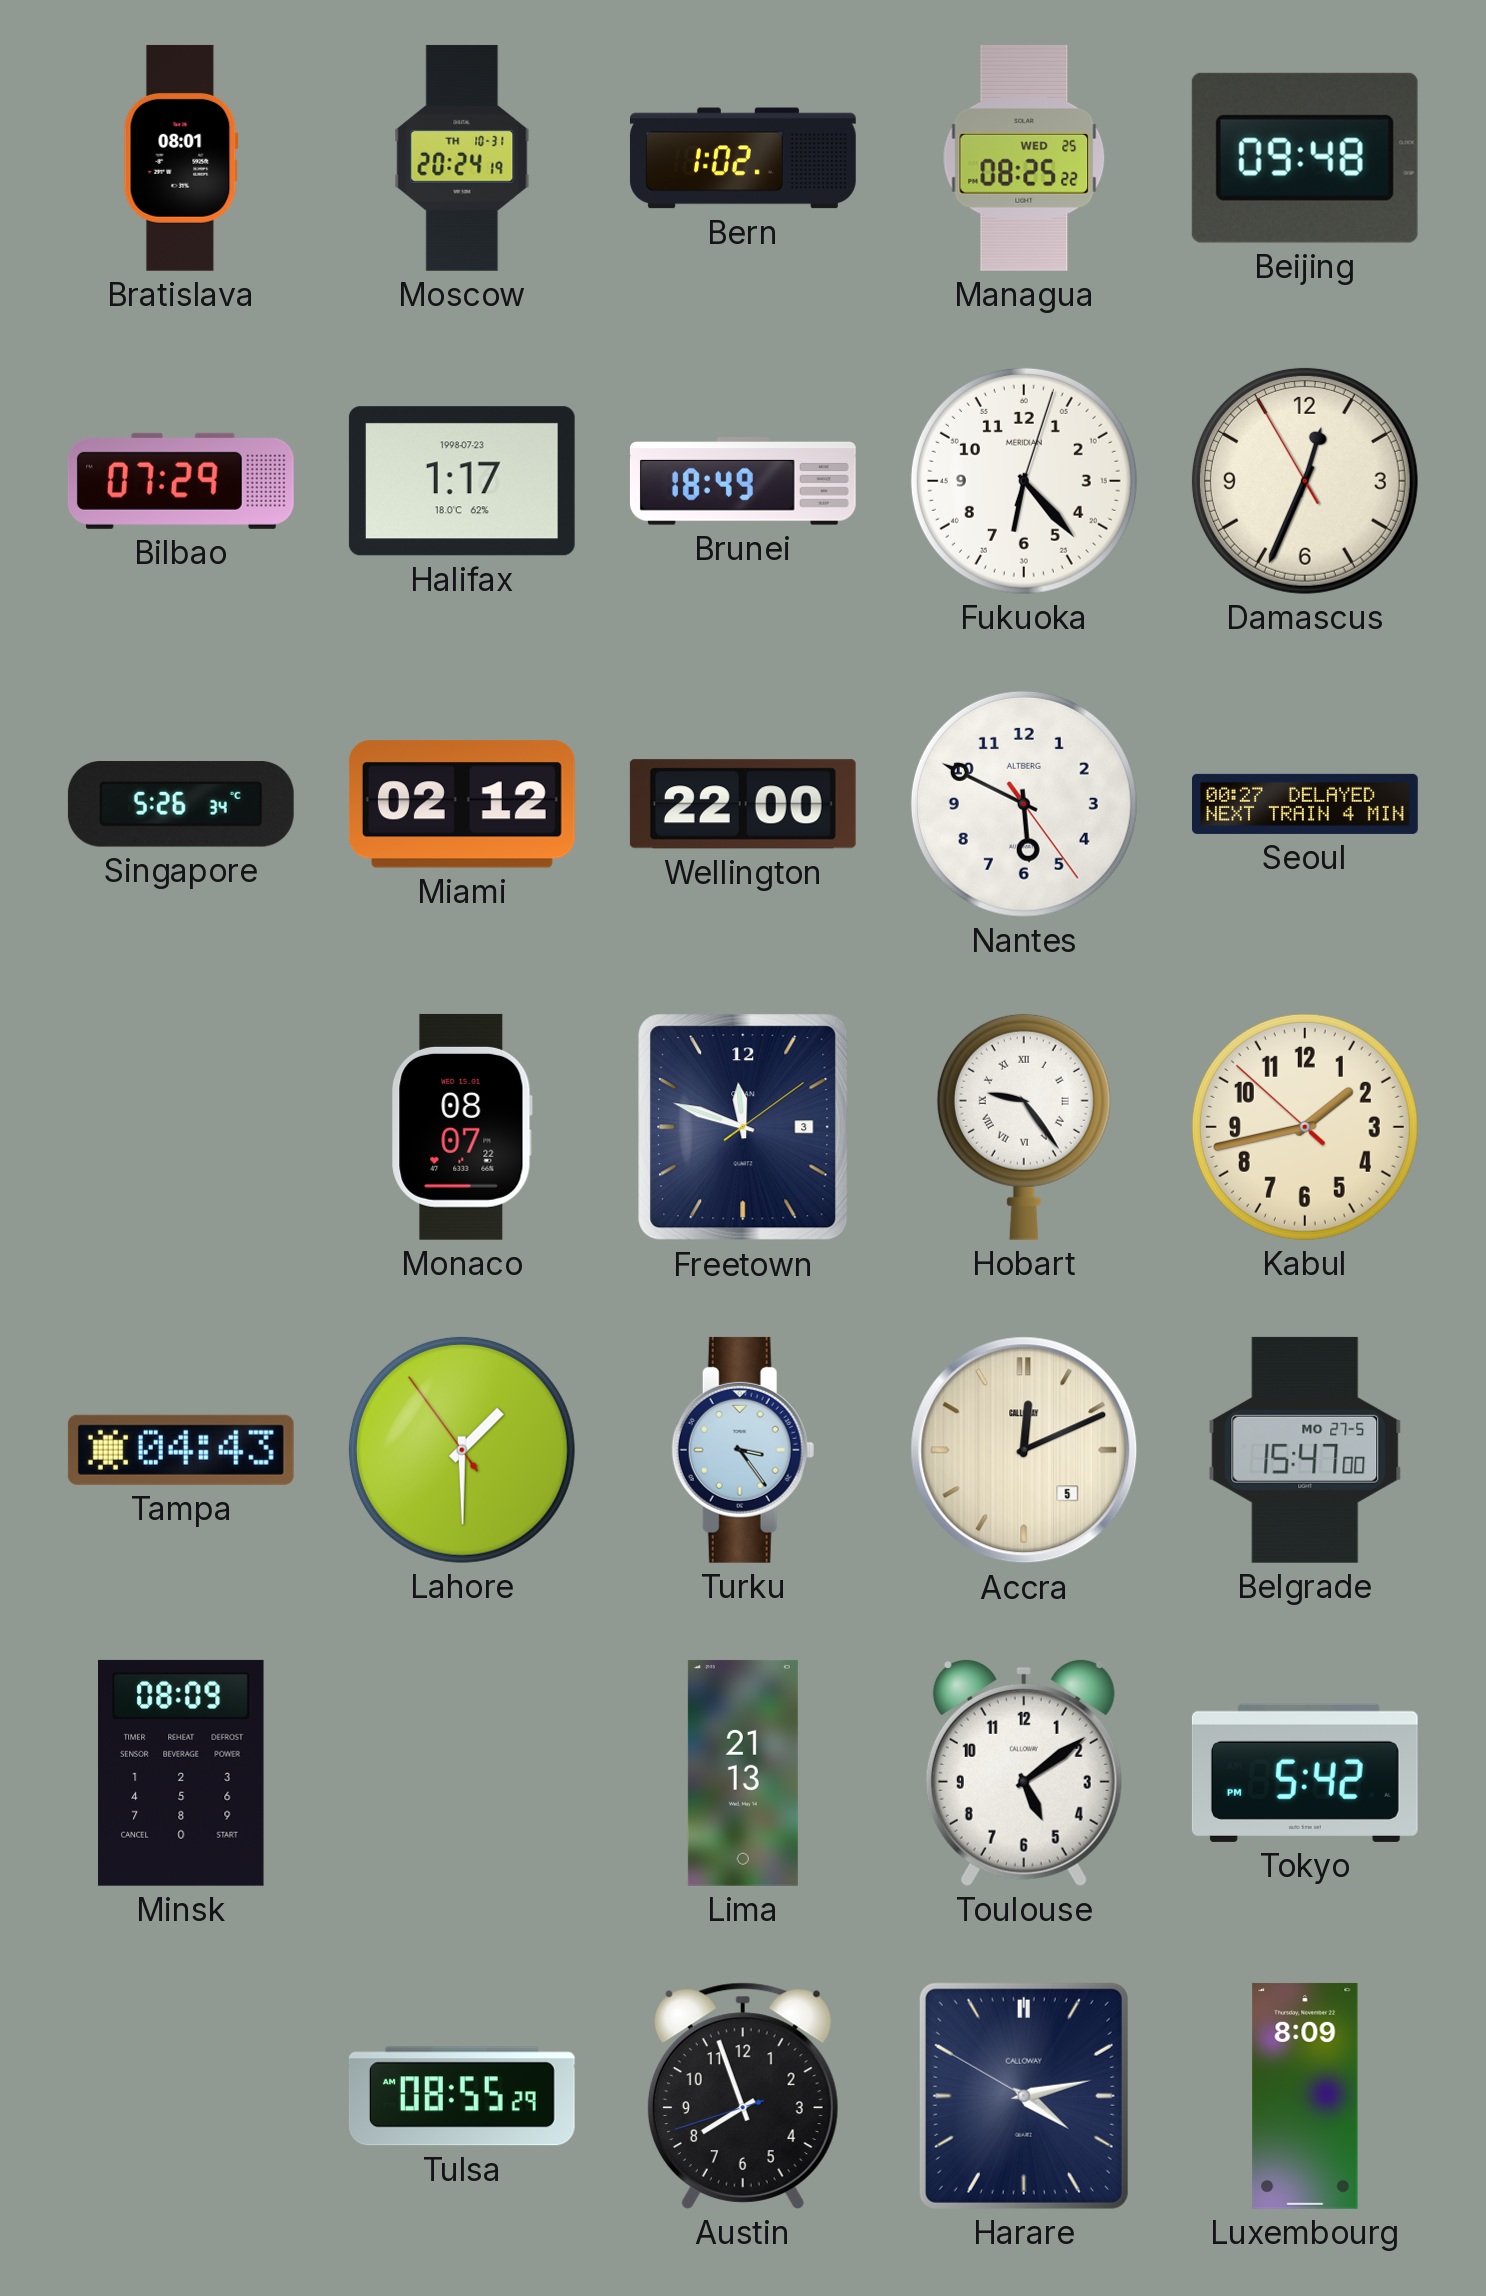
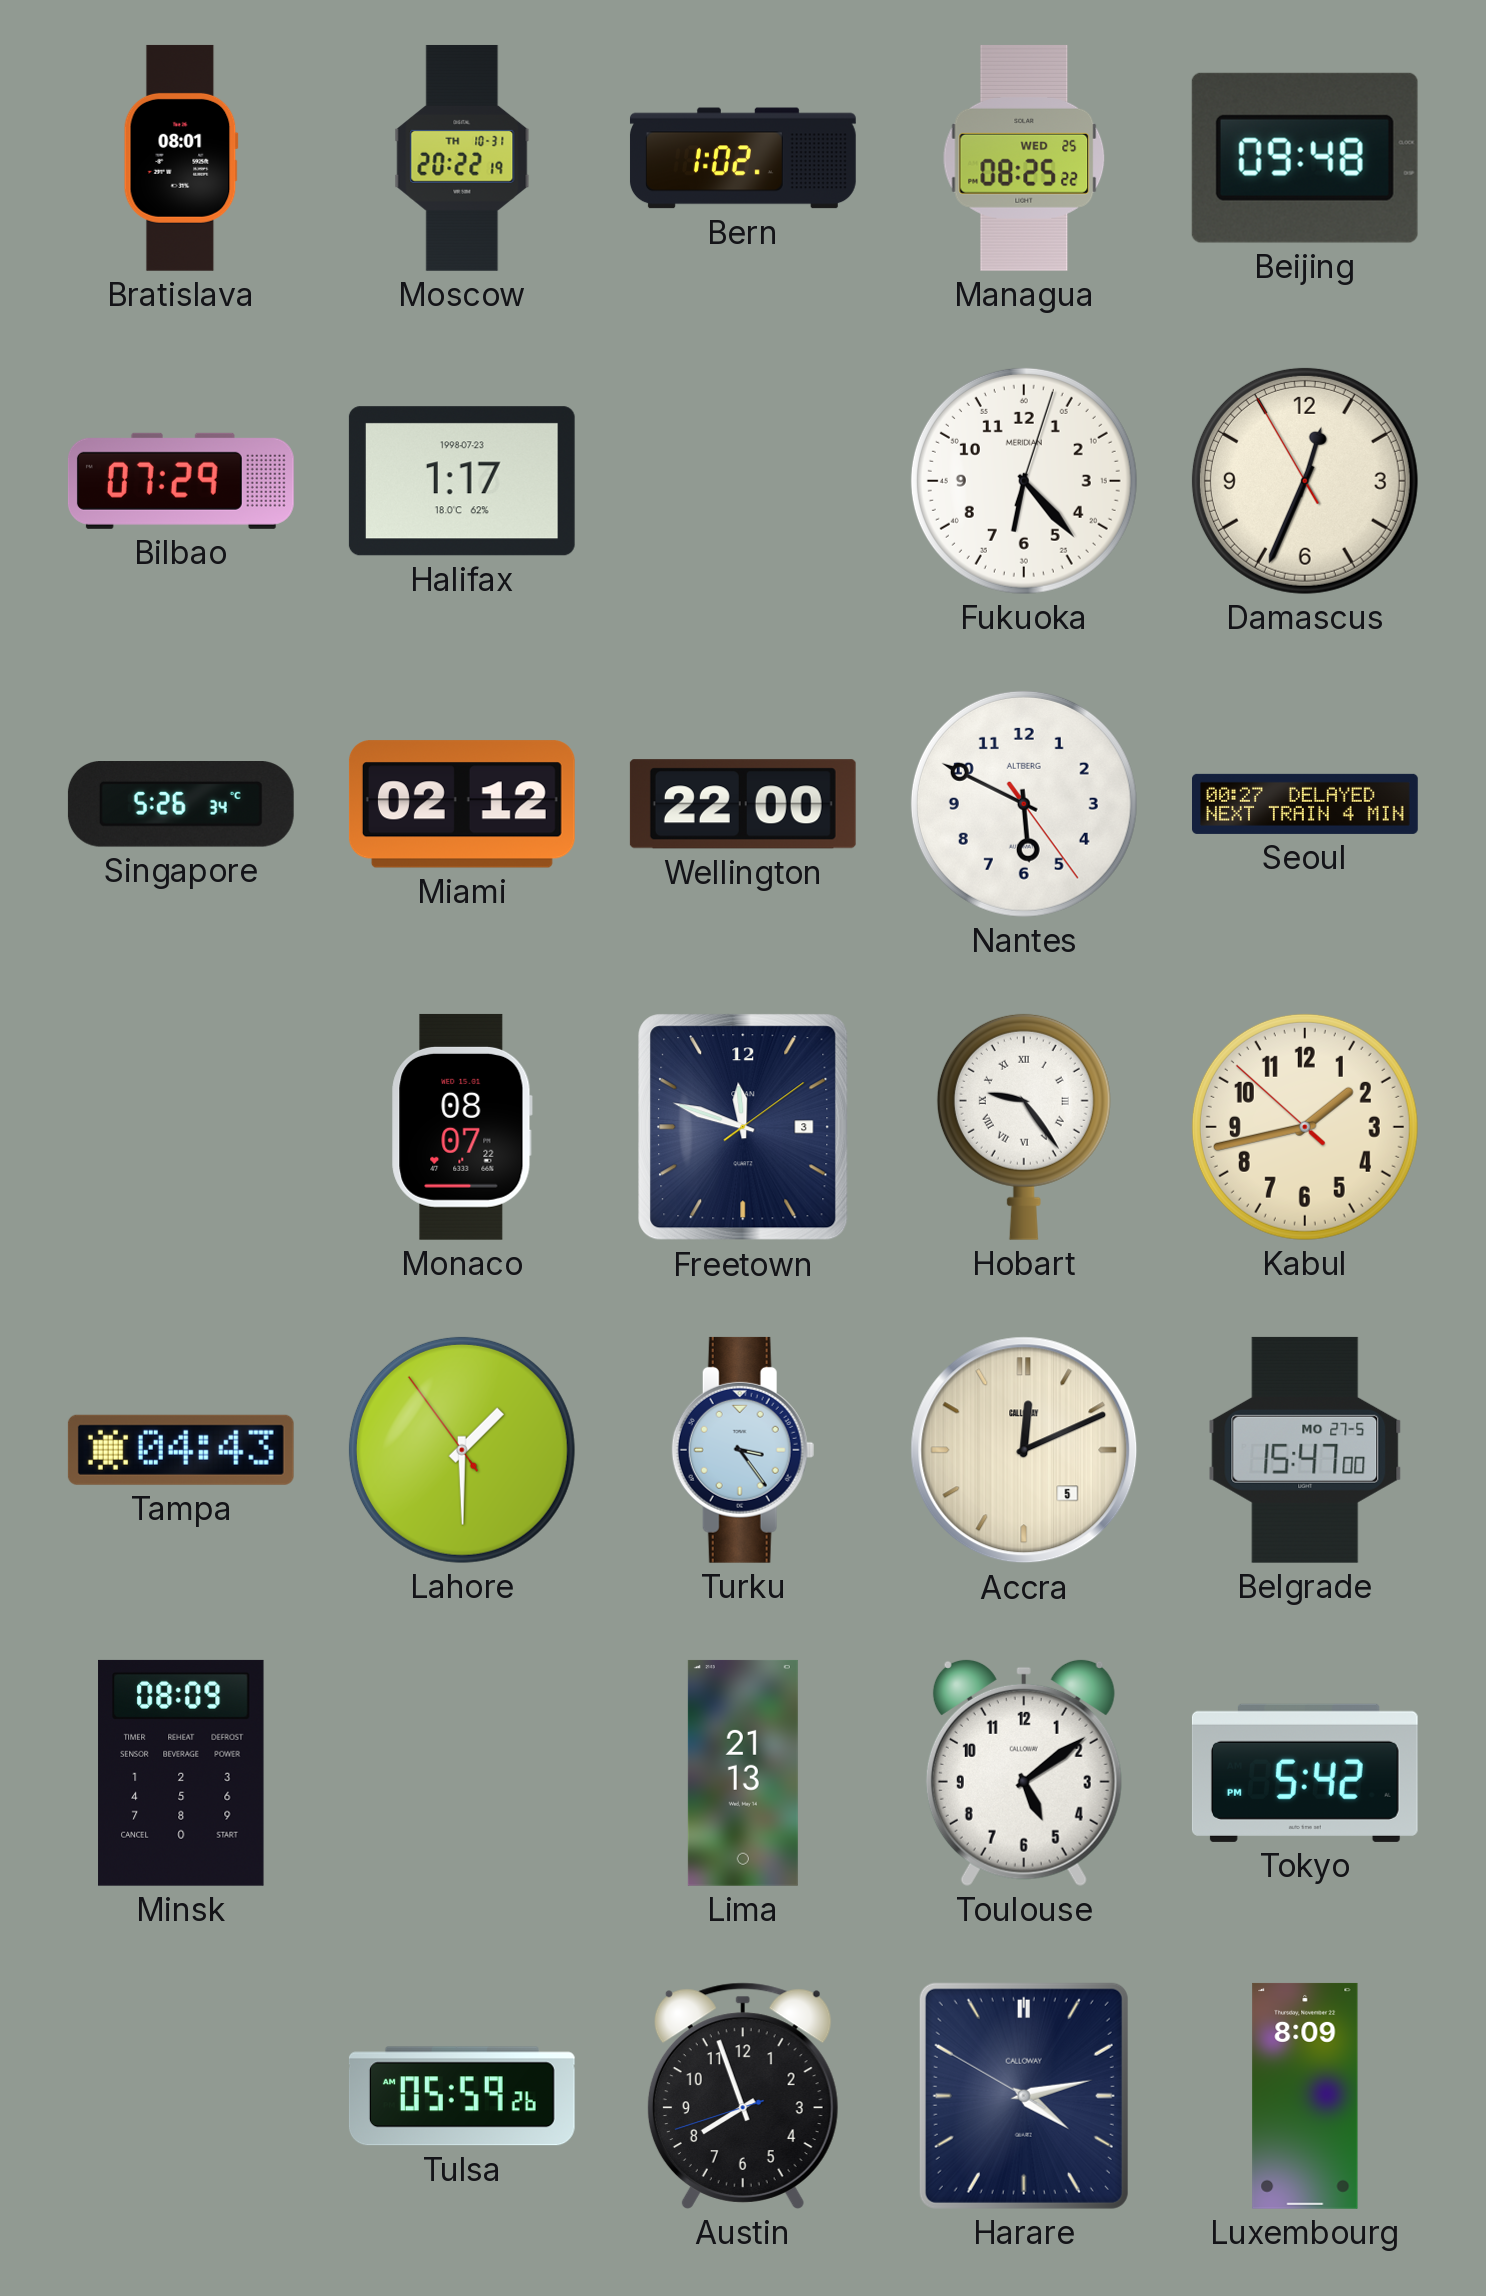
Moscow: 20:24 -> 20:22 (462, 158)
Brunei: 18:49 -> none (743, 481)
Tulsa: 08:55 -> 05:59 (462, 2096)
